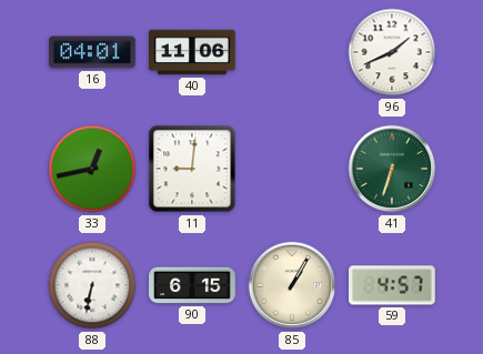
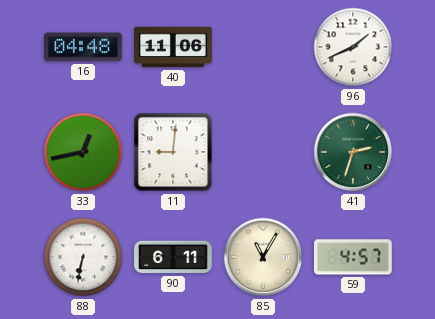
16: 04:01 -> 04:48 (83, 47)
41: 6:33 -> 2:33 (353, 152)
90: 6:15 -> 6:11 (173, 257)
85: 1:05 -> 11:05 (263, 257)
